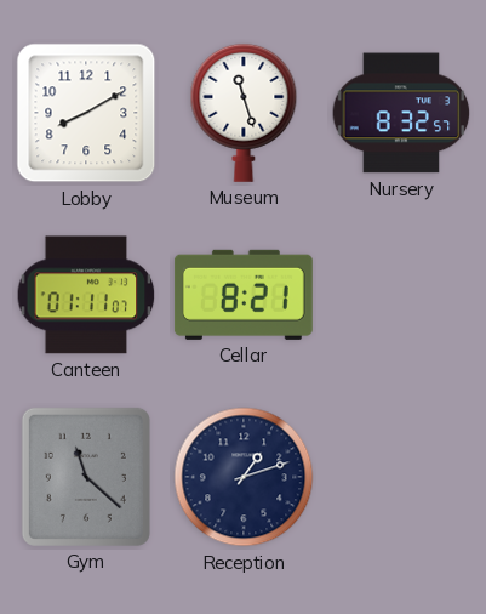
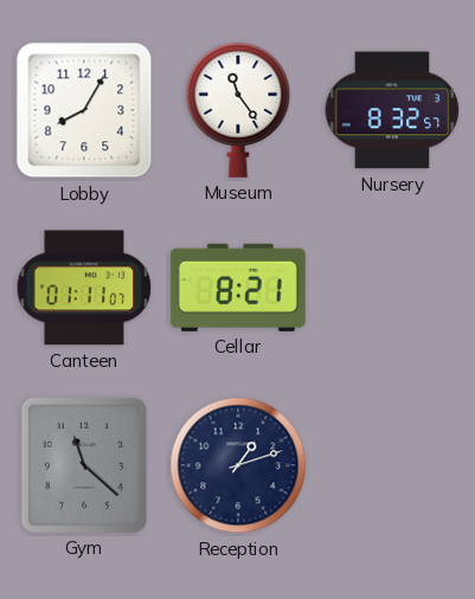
Lobby: 8:10 -> 8:05 (84, 110)
Museum: 11:27 -> 11:24 (238, 110)
